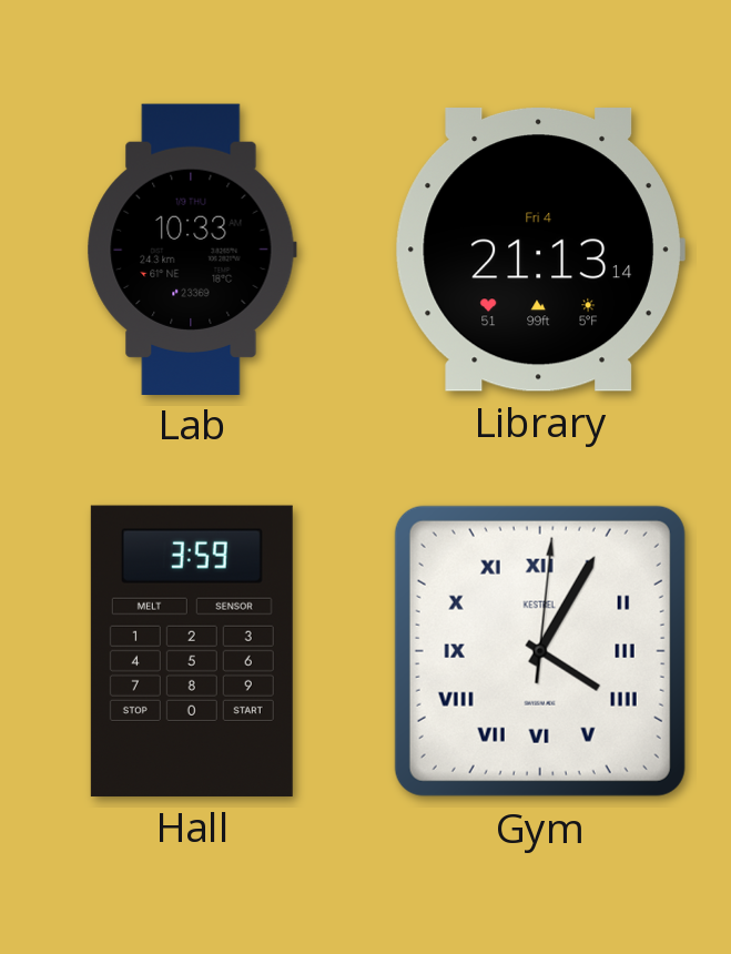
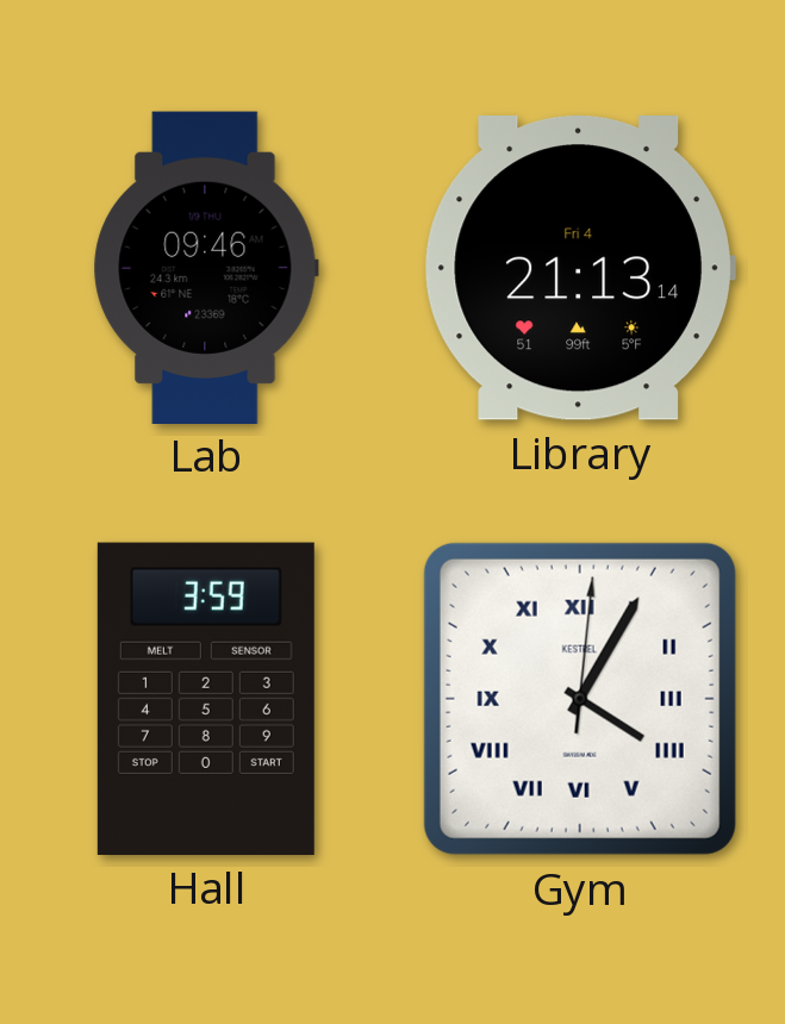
Lab: 10:33 -> 09:46 (206, 267)
